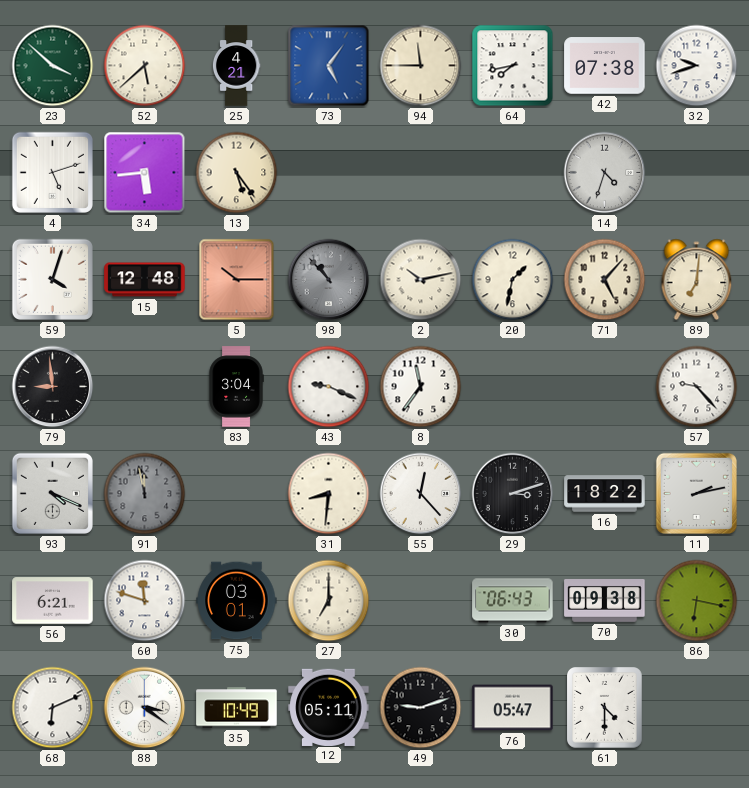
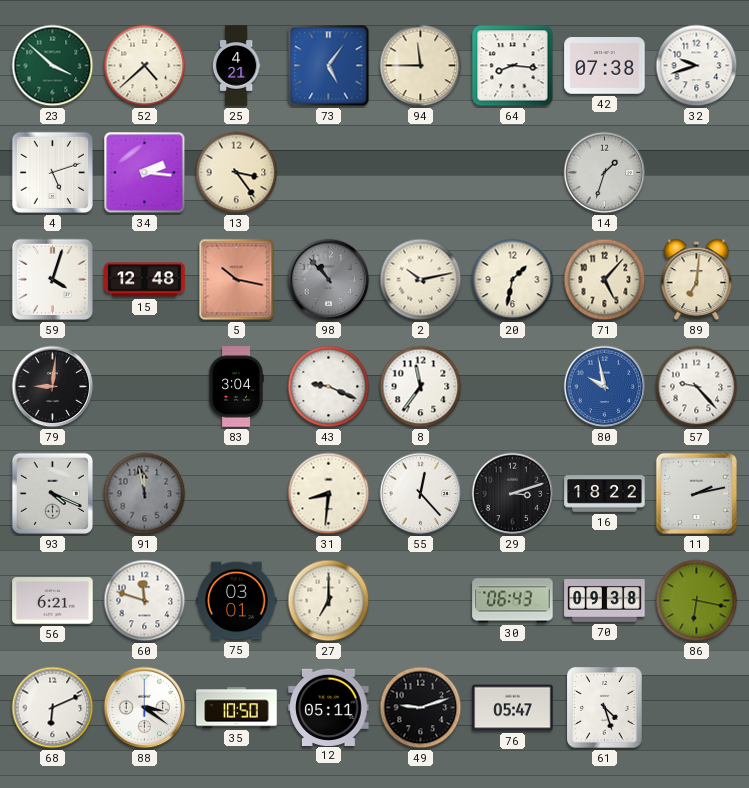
52: 5:38 -> 4:38 (145, 66)
64: 7:43 -> 8:16 (513, 66)
34: 5:44 -> 2:16 (145, 173)
13: 5:24 -> 3:24 (237, 173)
14: 4:33 -> 1:33 (605, 173)
5: 10:15 -> 10:17 (237, 280)
79: 8:59 -> 9:01 (53, 387)
80: none -> 9:58 (605, 387)
35: 10:49 -> 10:50 (237, 708)
61: 4:30 -> 4:27 (605, 708)
